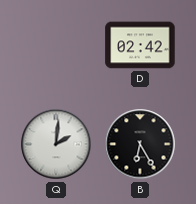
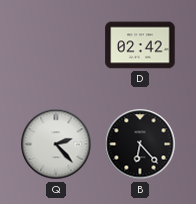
Q: 2:01 -> 2:23 (56, 144)
B: 6:25 -> 6:23 (140, 144)
